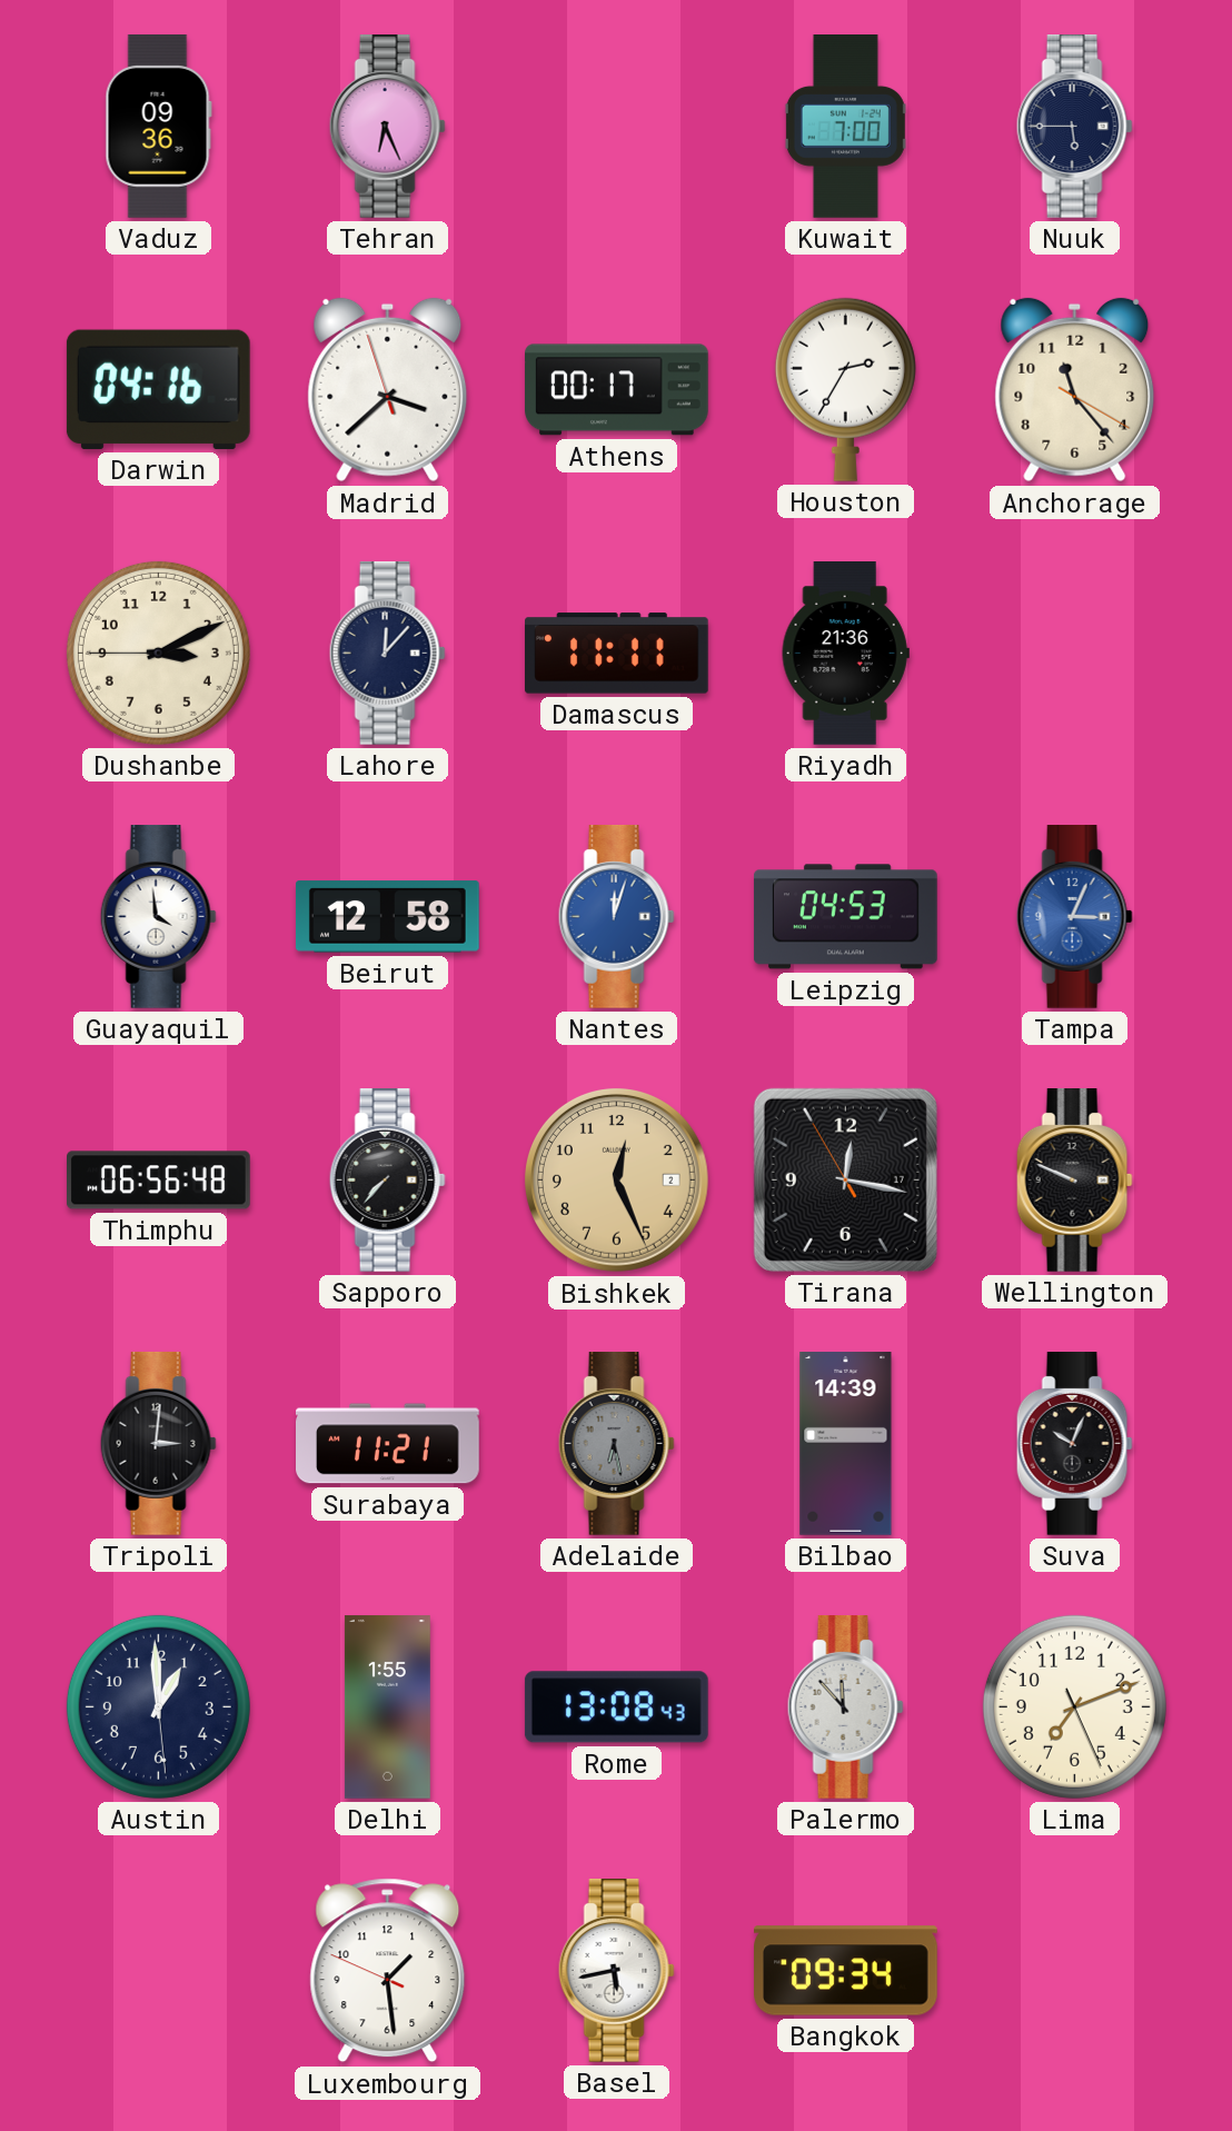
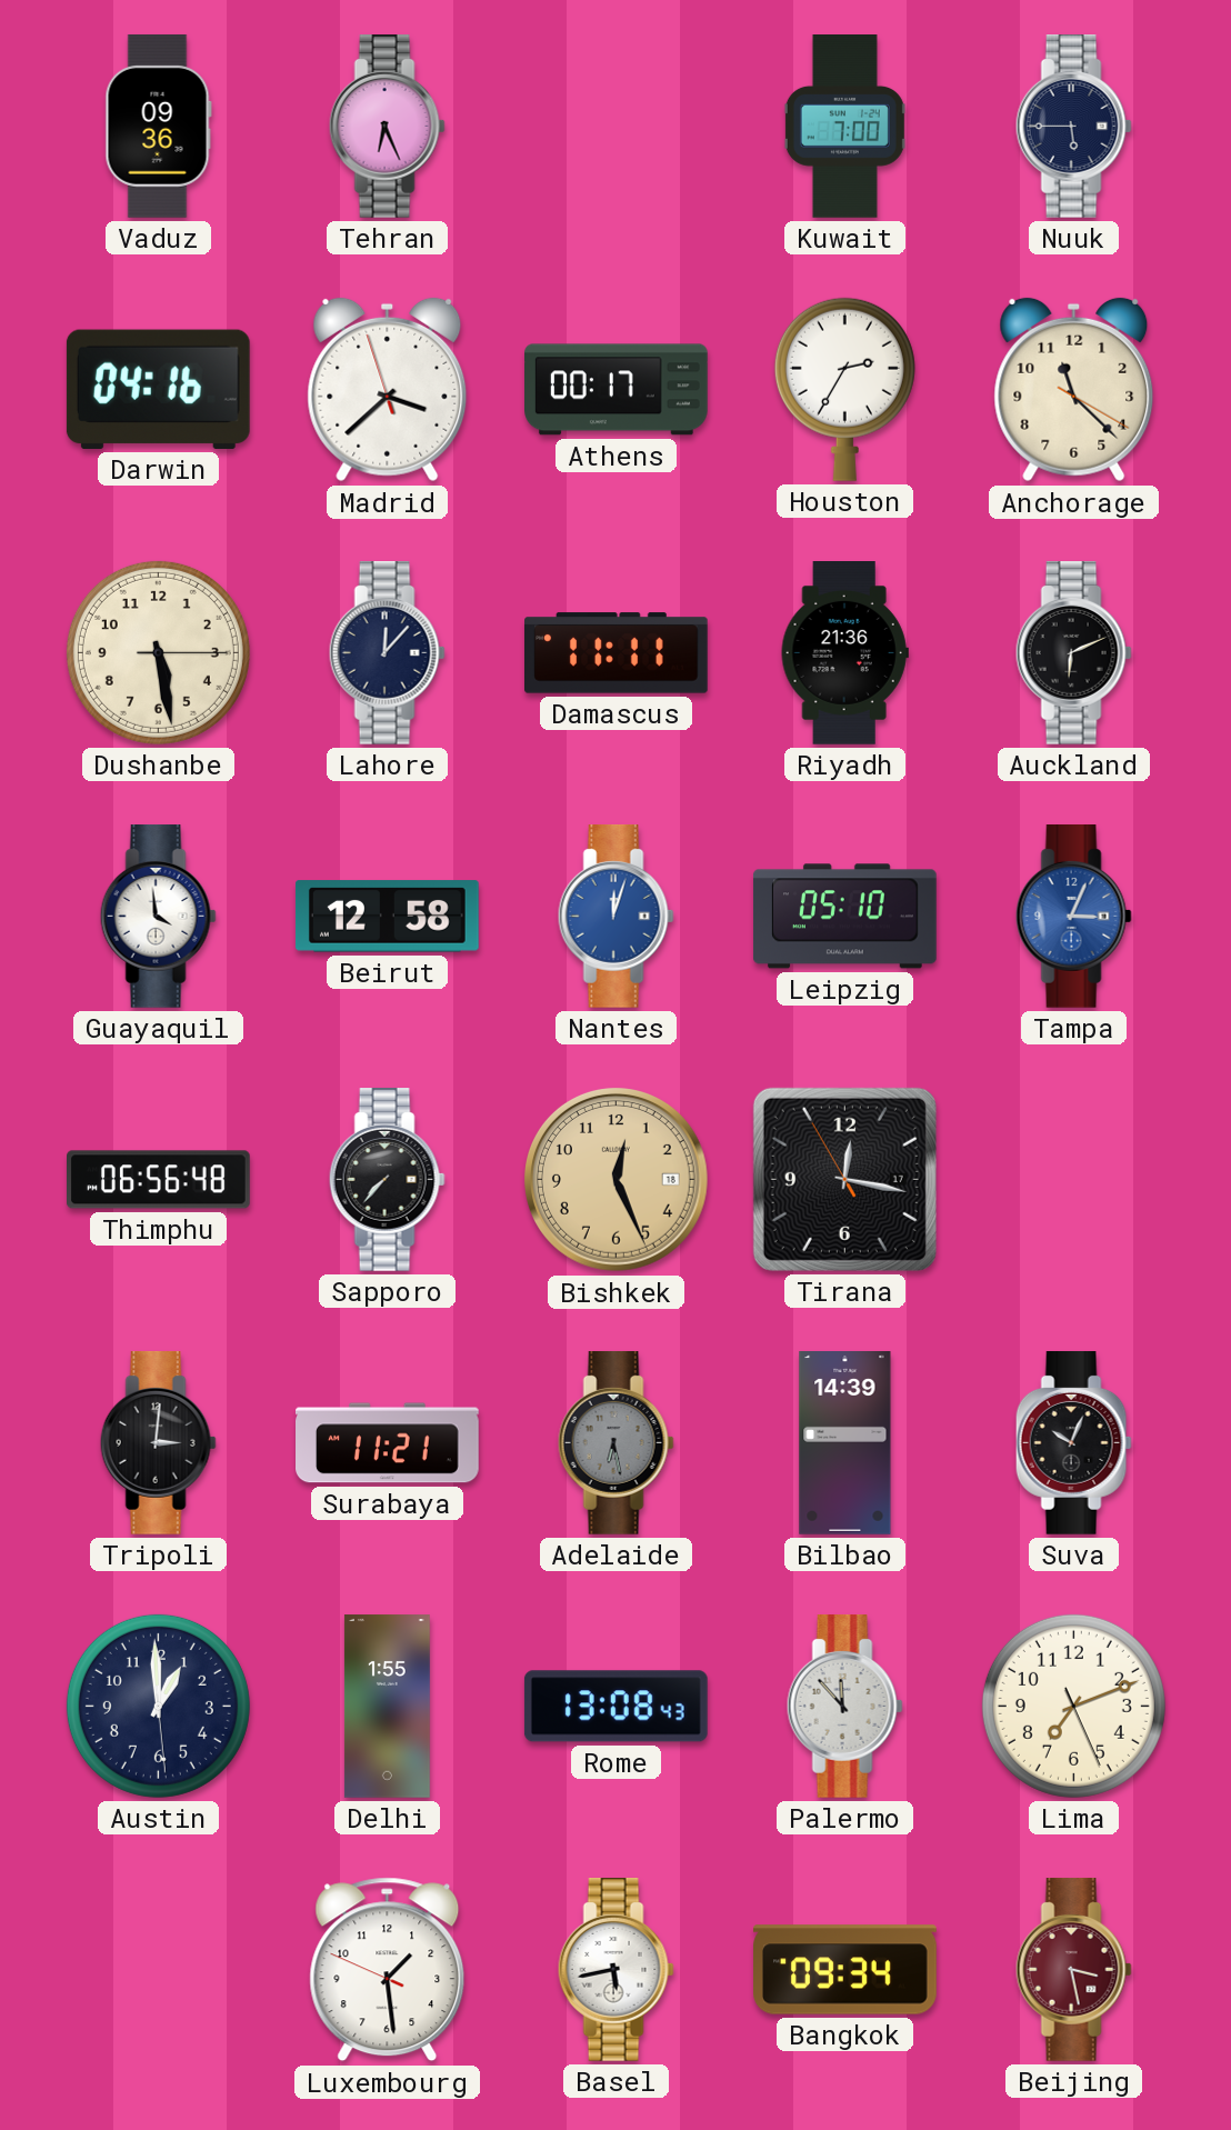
Anchorage: 11:23 -> 11:22 (1074, 390)
Dushanbe: 3:10 -> 5:28 (158, 652)
Auckland: none -> 6:11 (1073, 653)
Leipzig: 04:53 -> 05:10 (845, 917)
Bishkek date: 2 -> 18 (615, 1179)
Wellington: 9:49 -> none (1074, 1181)
Beijing: none -> 3:28 (1073, 1970)
